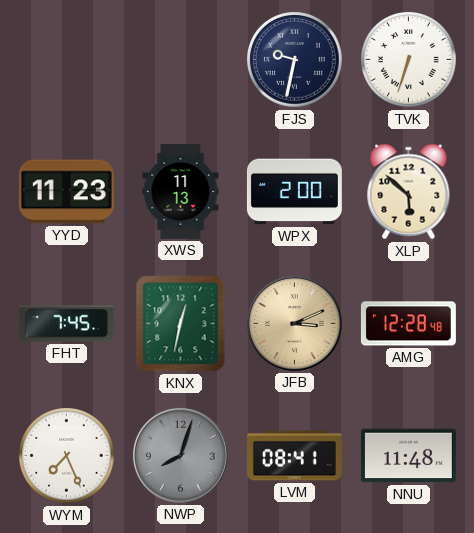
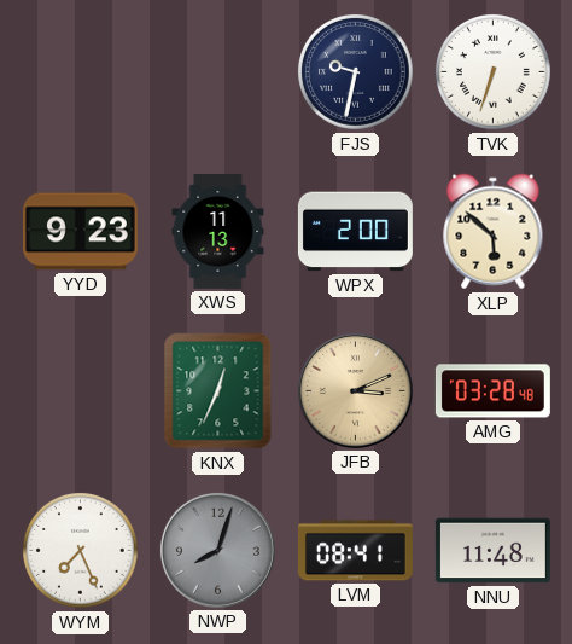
YYD: 11:23 -> 9:23 (80, 232)
FHT: 7:45 -> none (66, 324)
KNX: 12:32 -> 12:34 (218, 391)
AMG: 12:28 -> 03:28 (492, 391)
